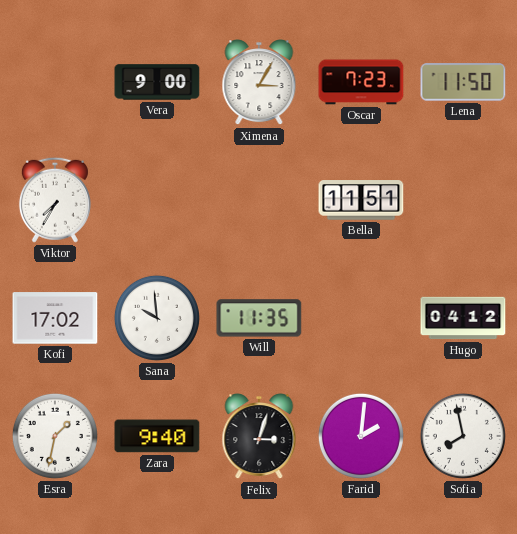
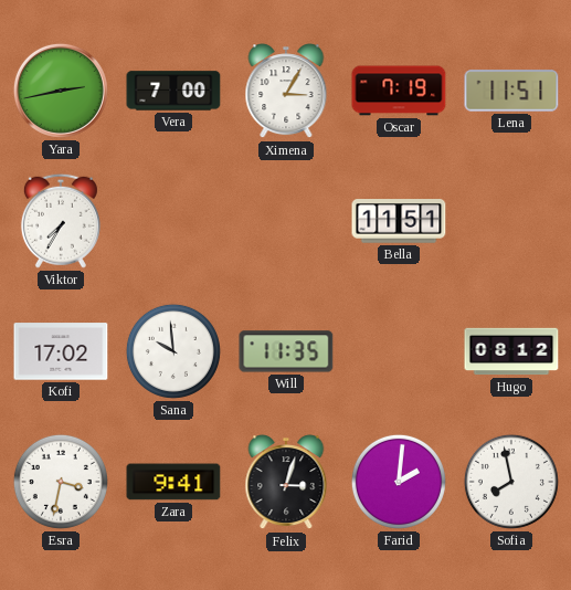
Yara: none -> 2:43 (61, 91)
Vera: 9:00 -> 7:00 (173, 91)
Oscar: 7:23 -> 7:19 (399, 91)
Lena: 11:50 -> 11:51 (511, 91)
Hugo: 04:12 -> 08:12 (511, 351)
Esra: 1:32 -> 3:32 (61, 482)
Zara: 9:40 -> 9:41 (173, 482)
